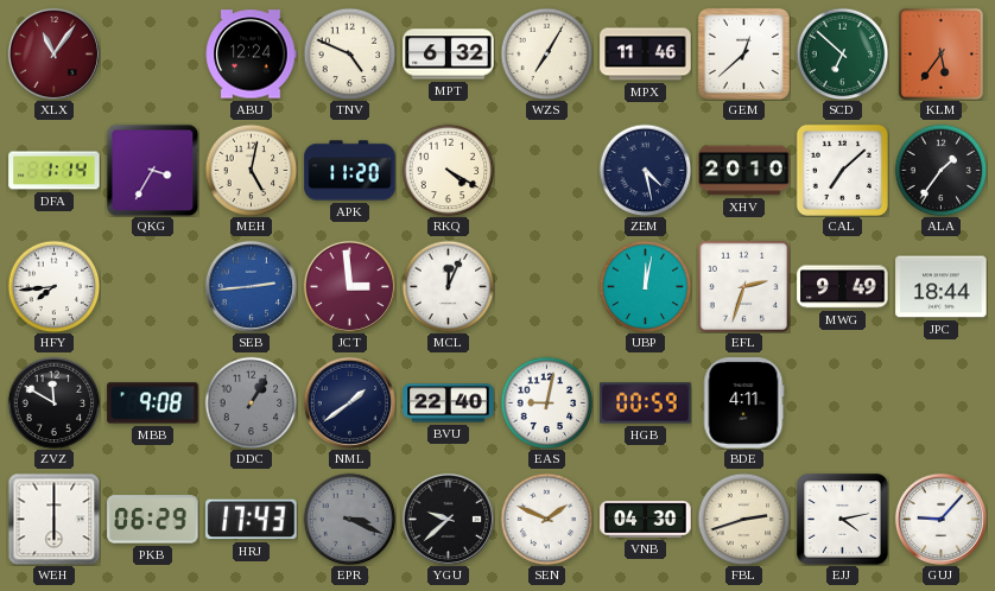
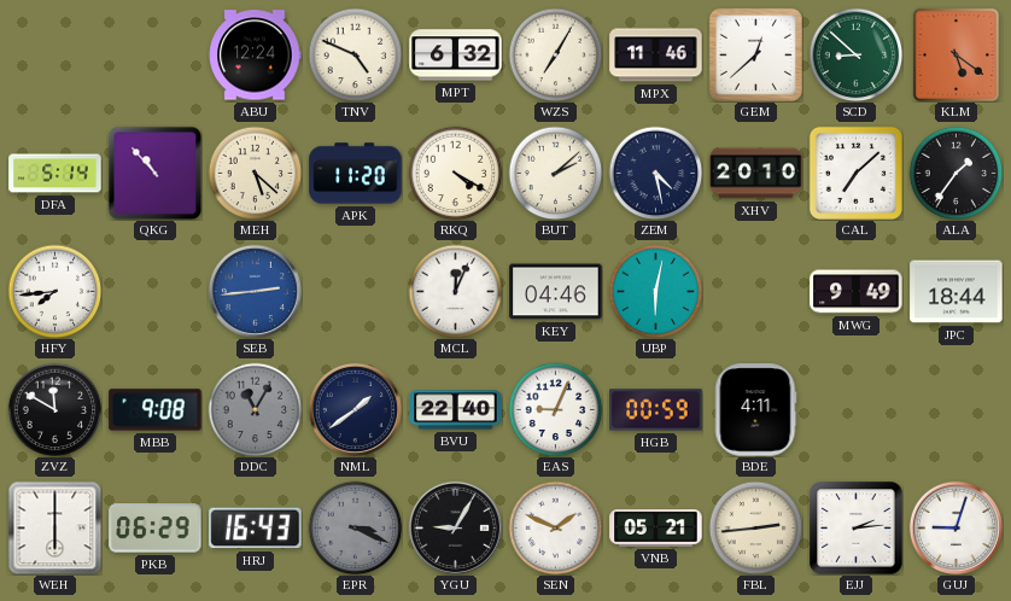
XLX: 11:06 -> none (53, 53)
SCD: 6:52 -> 8:52 (855, 54)
KLM: 5:36 -> 5:21 (956, 54)
DFA: 1:14 -> 5:14 (55, 174)
QKG: 3:35 -> 10:53 (154, 173)
MEH: 5:02 -> 5:22 (255, 173)
BUT: none -> 2:08 (555, 173)
JCT: 2:59 -> none (349, 286)
KEY: none -> 04:46 (556, 292)
UBP: 12:02 -> 6:02 (655, 291)
EFL: 2:33 -> none (743, 286)
DDC: 1:05 -> 11:05 (255, 409)
EAS: 9:02 -> 9:04 (555, 409)
HRJ: 17:43 -> 16:43 (256, 529)
YGU: 9:38 -> 9:05 (455, 527)
VNB: 04:30 -> 05:21 (656, 529)
FBL: 2:42 -> 2:44 (755, 527)
EJJ: 4:13 -> 2:14 (857, 529)
GUJ: 9:07 -> 9:03 (956, 527)
